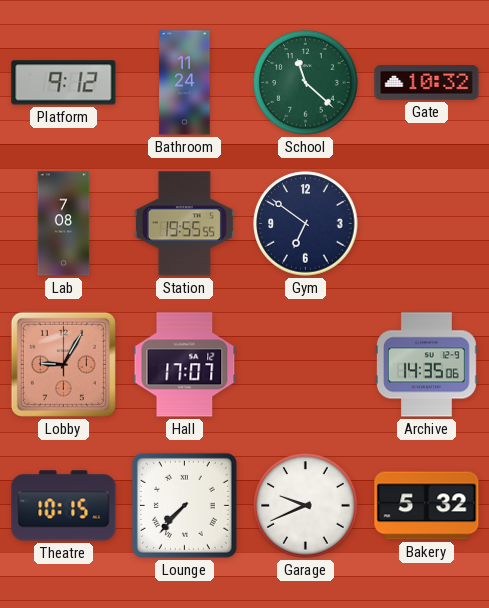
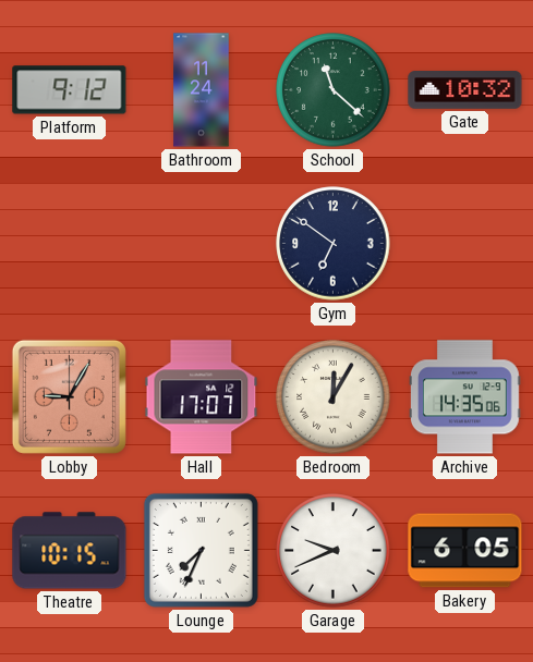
Lab: 7:08 -> none (64, 224)
Station: 19:55 -> none (184, 224)
Bedroom: none -> 12:05 (334, 397)
Lounge: 7:37 -> 7:34 (201, 550)
Bakery: 5:32 -> 6:05 (465, 551)
